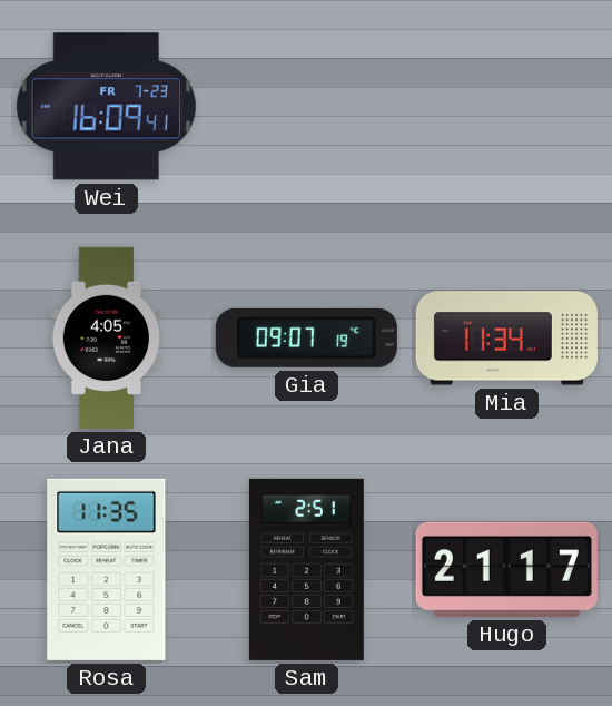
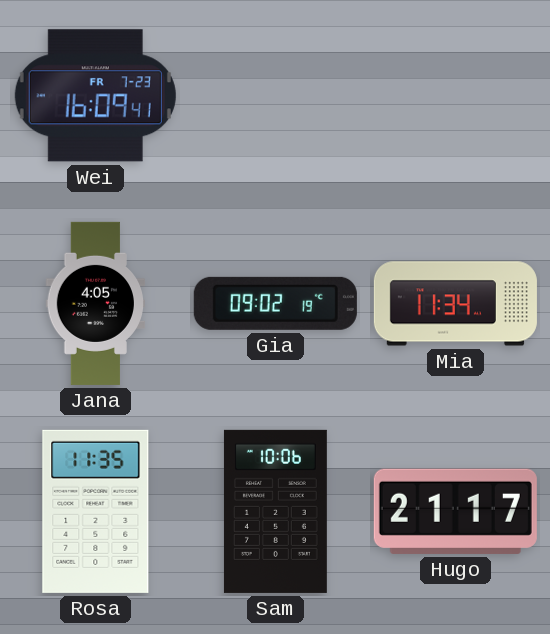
Gia: 09:07 -> 09:02 (275, 303)
Sam: 2:51 -> 10:06 (275, 511)
